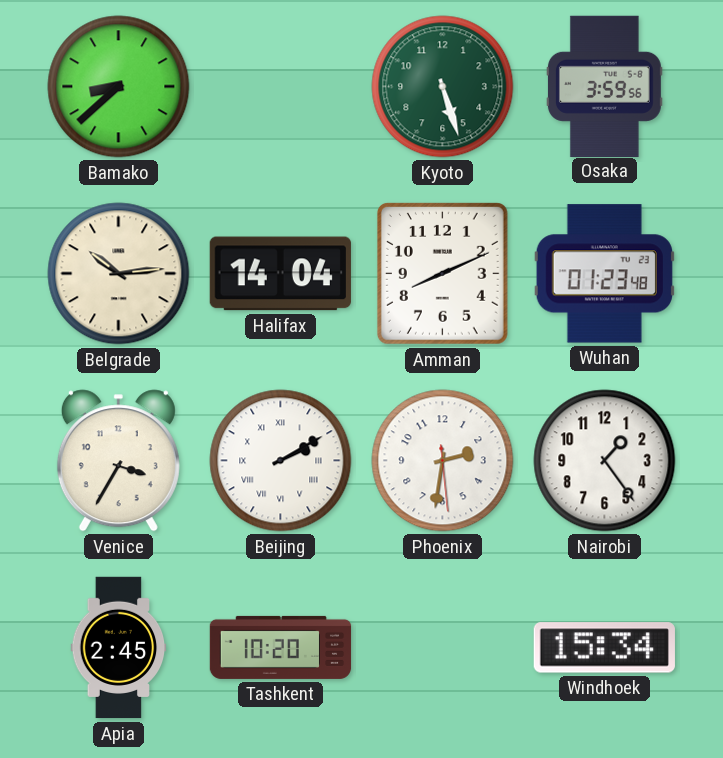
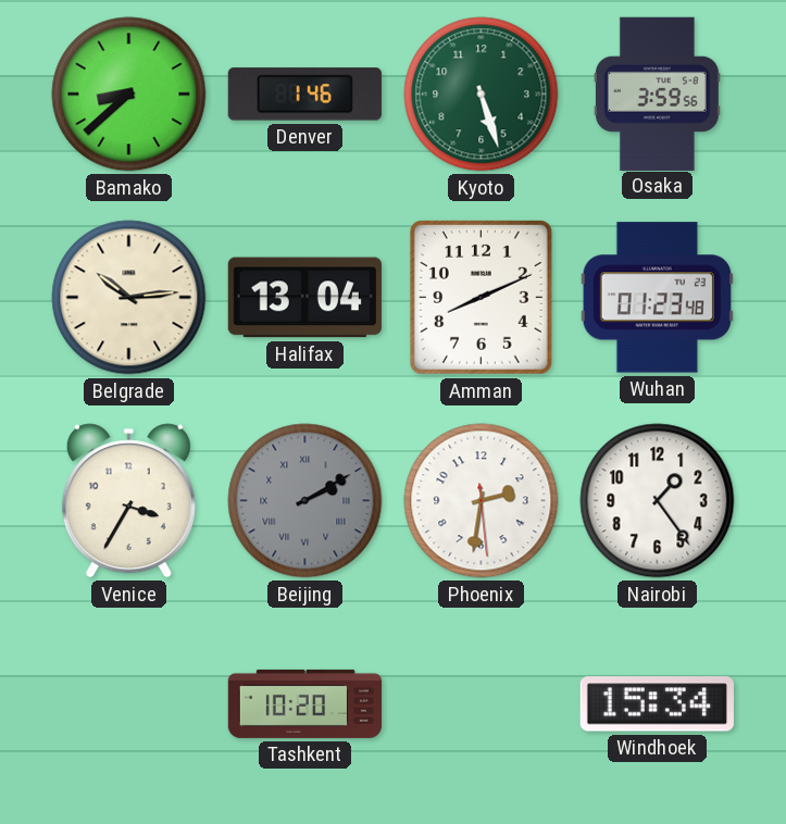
Denver: none -> 1:46 (304, 95)
Halifax: 14:04 -> 13:04 (304, 298)
Beijing dial: white -> grey (305, 501)
Apia: 2:45 -> none (119, 648)
